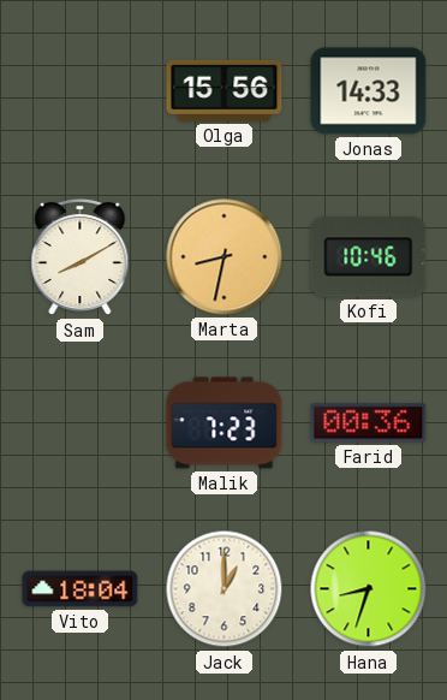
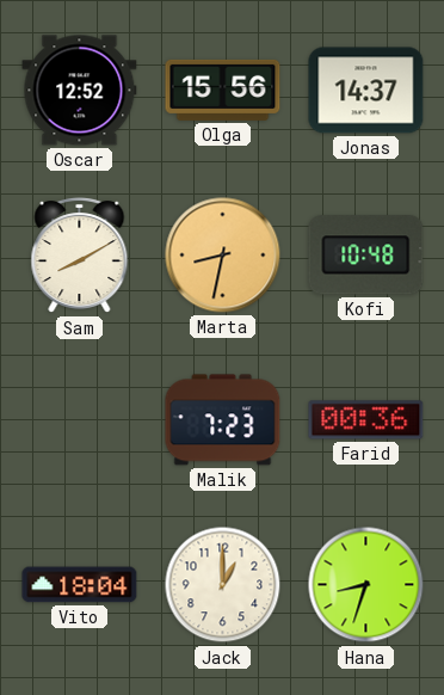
Oscar: none -> 12:52 (80, 91)
Jonas: 14:33 -> 14:37 (366, 91)
Kofi: 10:46 -> 10:48 (366, 256)
